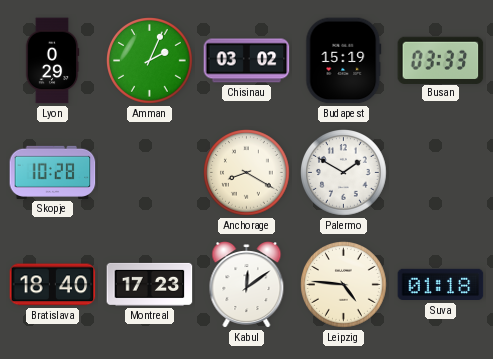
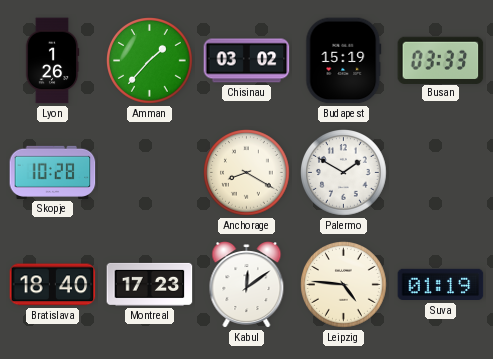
Lyon: 0:29 -> 1:26 (52, 61)
Amman: 2:04 -> 1:37 (150, 61)
Suva: 01:18 -> 01:19 (441, 285)
